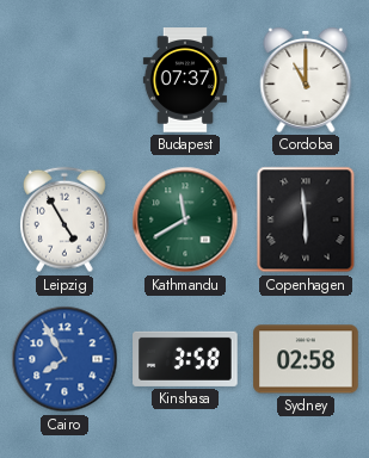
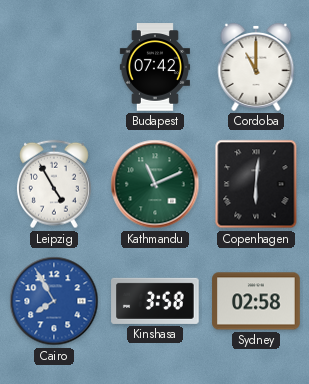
Budapest: 07:37 -> 07:42 (155, 67)
Kathmandu: 11:40 -> 11:11 (155, 184)
Copenhagen: 5:59 -> 6:01 (256, 184)
